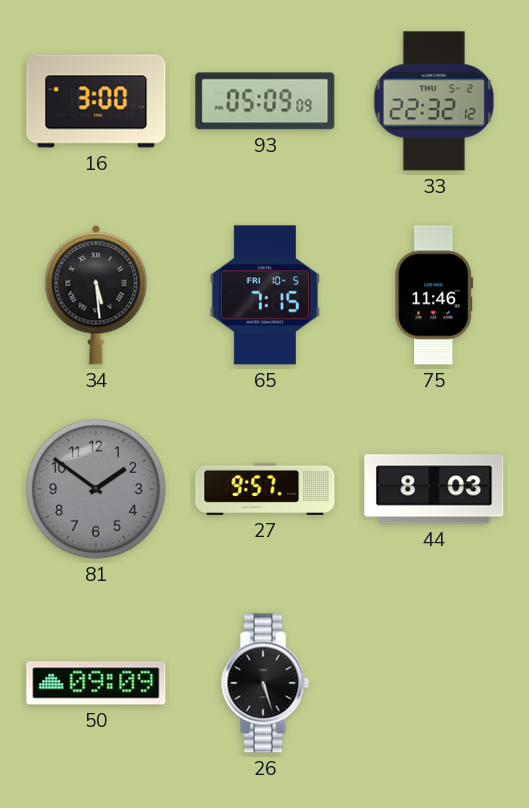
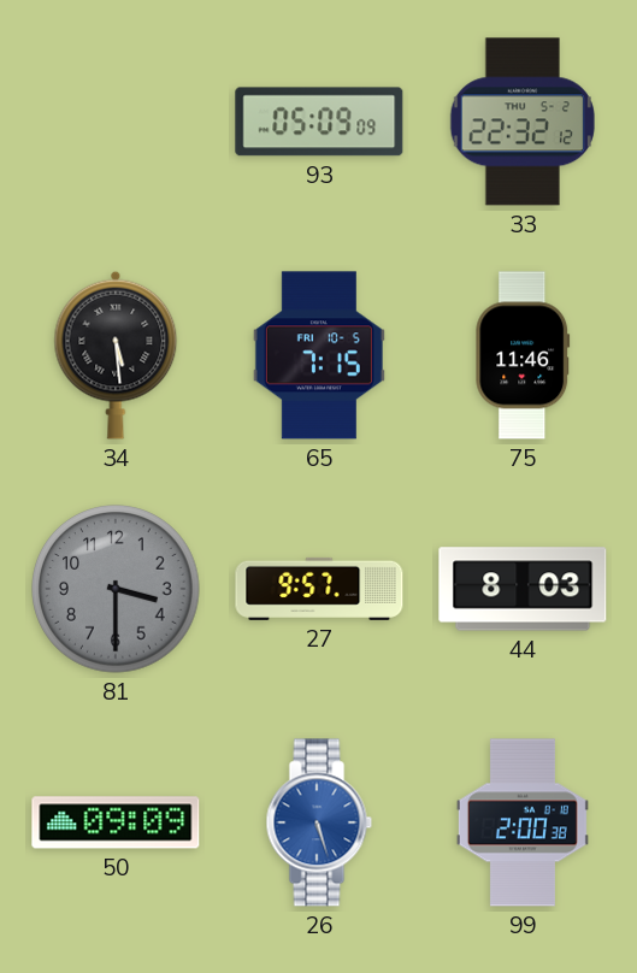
16: 3:00 -> none (96, 101)
81: 1:51 -> 3:30 (116, 589)
26 dial: black -> blue (319, 822)
99: none -> 2:00 (523, 822)
